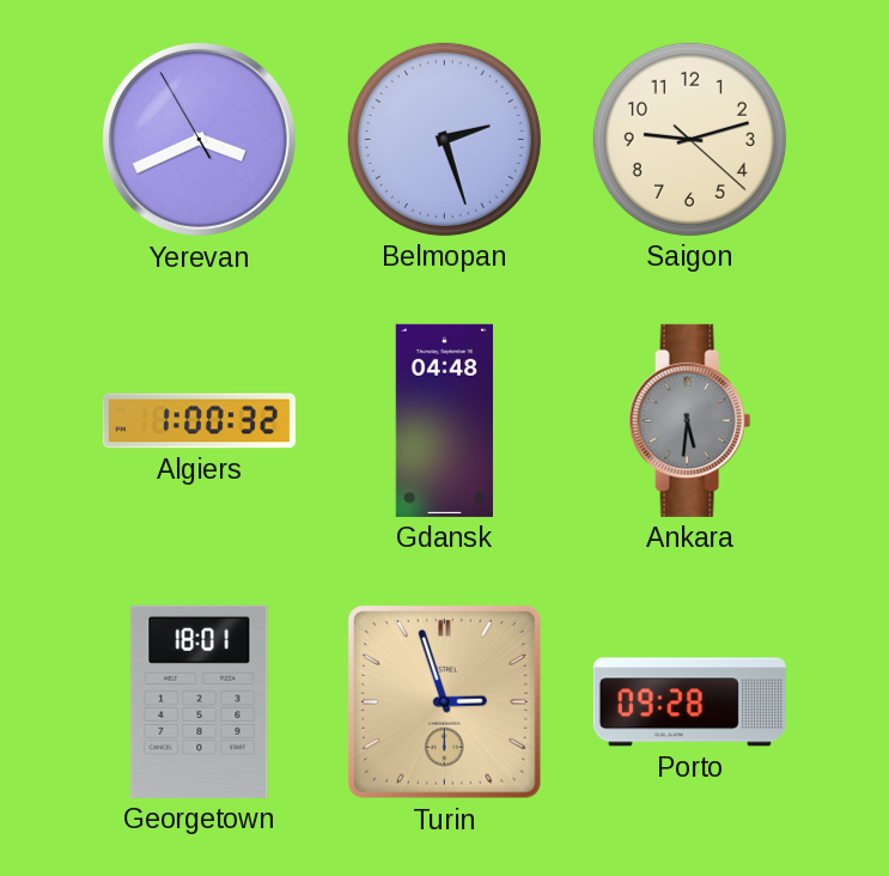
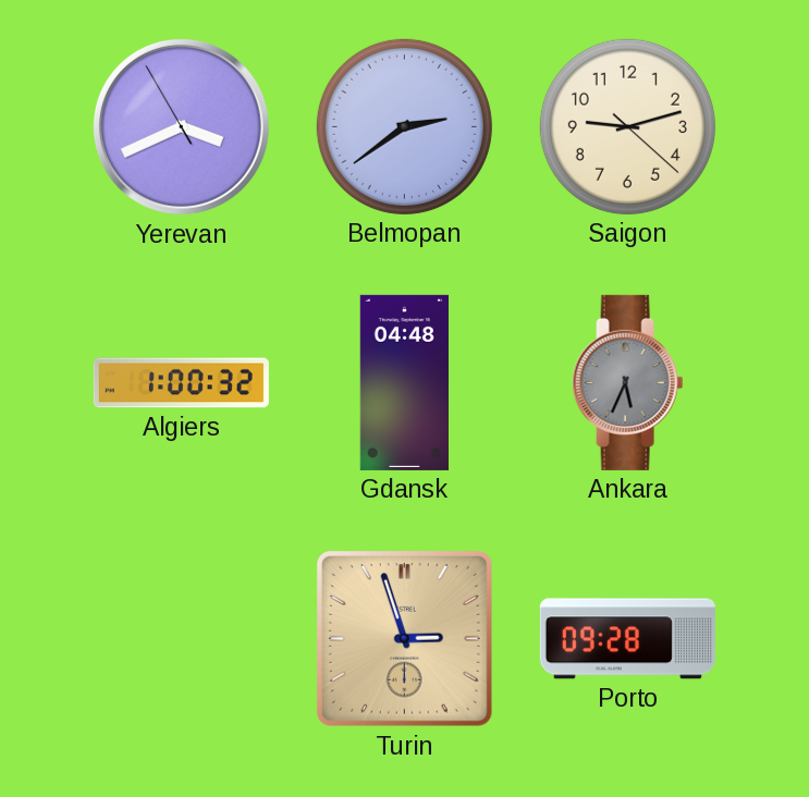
Belmopan: 2:27 -> 2:39 (404, 126)
Ankara: 5:31 -> 5:34 (628, 382)
Georgetown: 18:01 -> none (200, 701)
